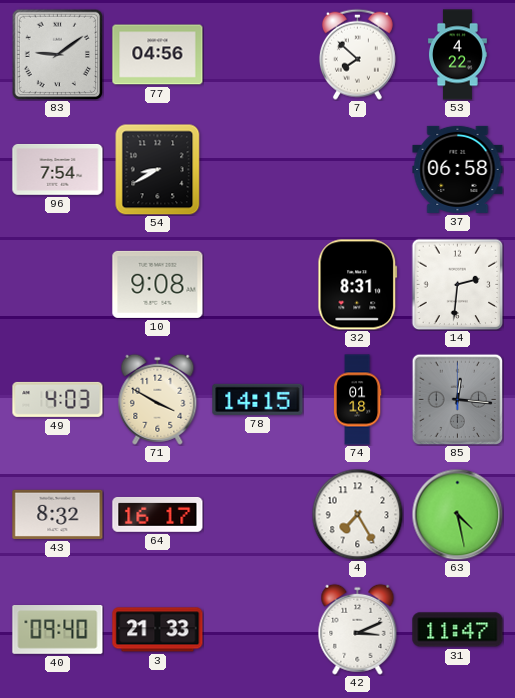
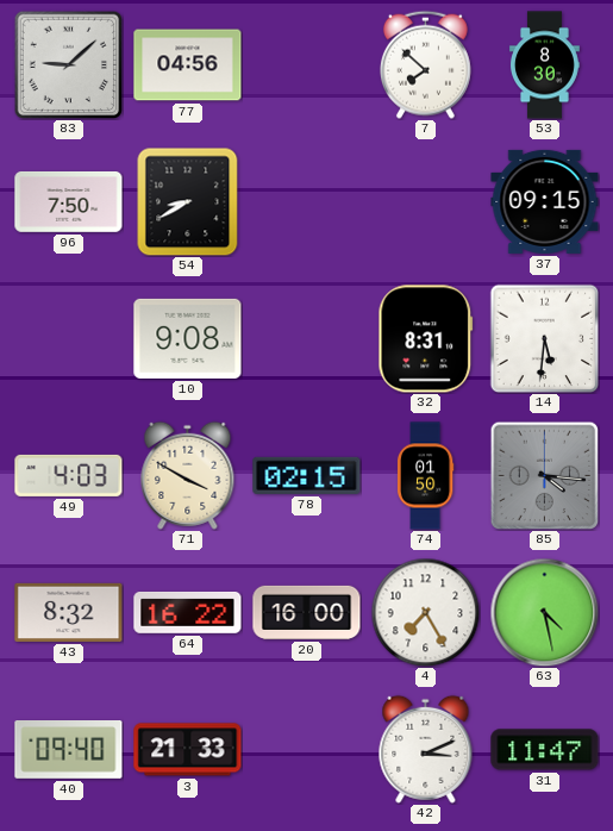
83: 9:09 -> 9:08 (68, 64)
53: 4:22 -> 8:30 (545, 65)
96: 7:54 -> 7:50 (69, 201)
37: 06:58 -> 09:15 (545, 201)
14: 2:31 -> 5:31 (544, 338)
78: 14:15 -> 02:15 (307, 475)
74: 01:18 -> 01:50 (425, 476)
85: 12:16 -> 4:16 (544, 475)
64: 16:17 -> 16:22 (188, 612)
20: none -> 16:00 (307, 612)
